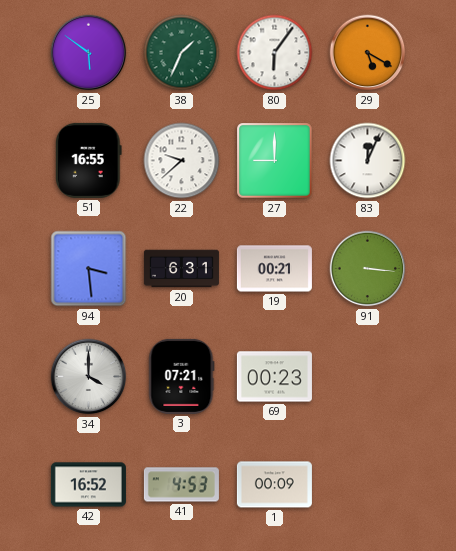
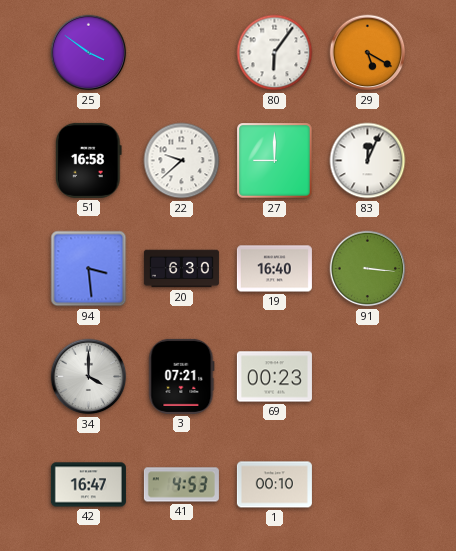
25: 5:51 -> 3:51 (89, 53)
38: 1:34 -> none (182, 53)
51: 16:55 -> 16:58 (89, 160)
20: 6:31 -> 6:30 (181, 269)
19: 00:21 -> 16:40 (274, 269)
42: 16:52 -> 16:47 (88, 485)
1: 00:09 -> 00:10 (274, 485)
